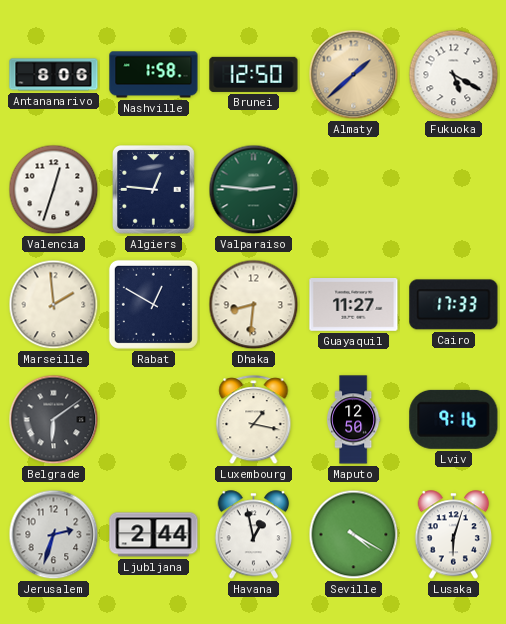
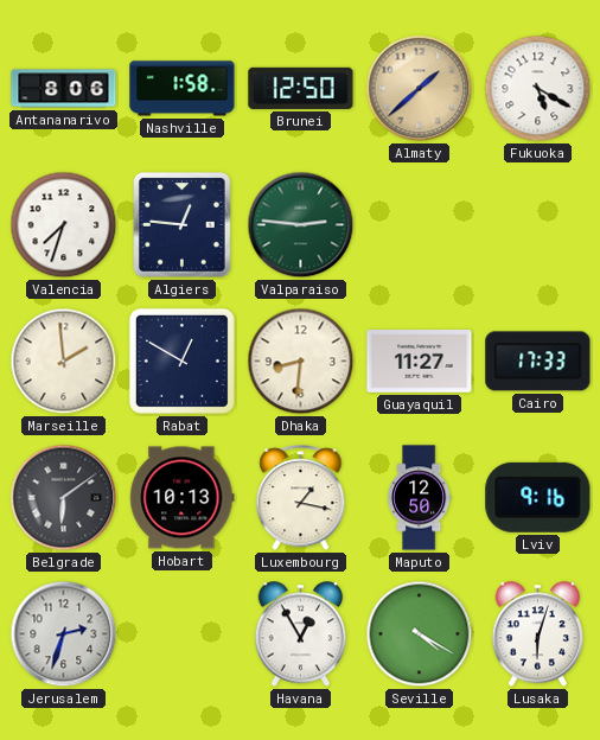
Valencia: 12:33 -> 7:33 (64, 225)
Hobart: none -> 10:13 (183, 498)
Ljubljana: 2:44 -> none (154, 535)
Havana: 12:58 -> 12:55 (301, 634)
